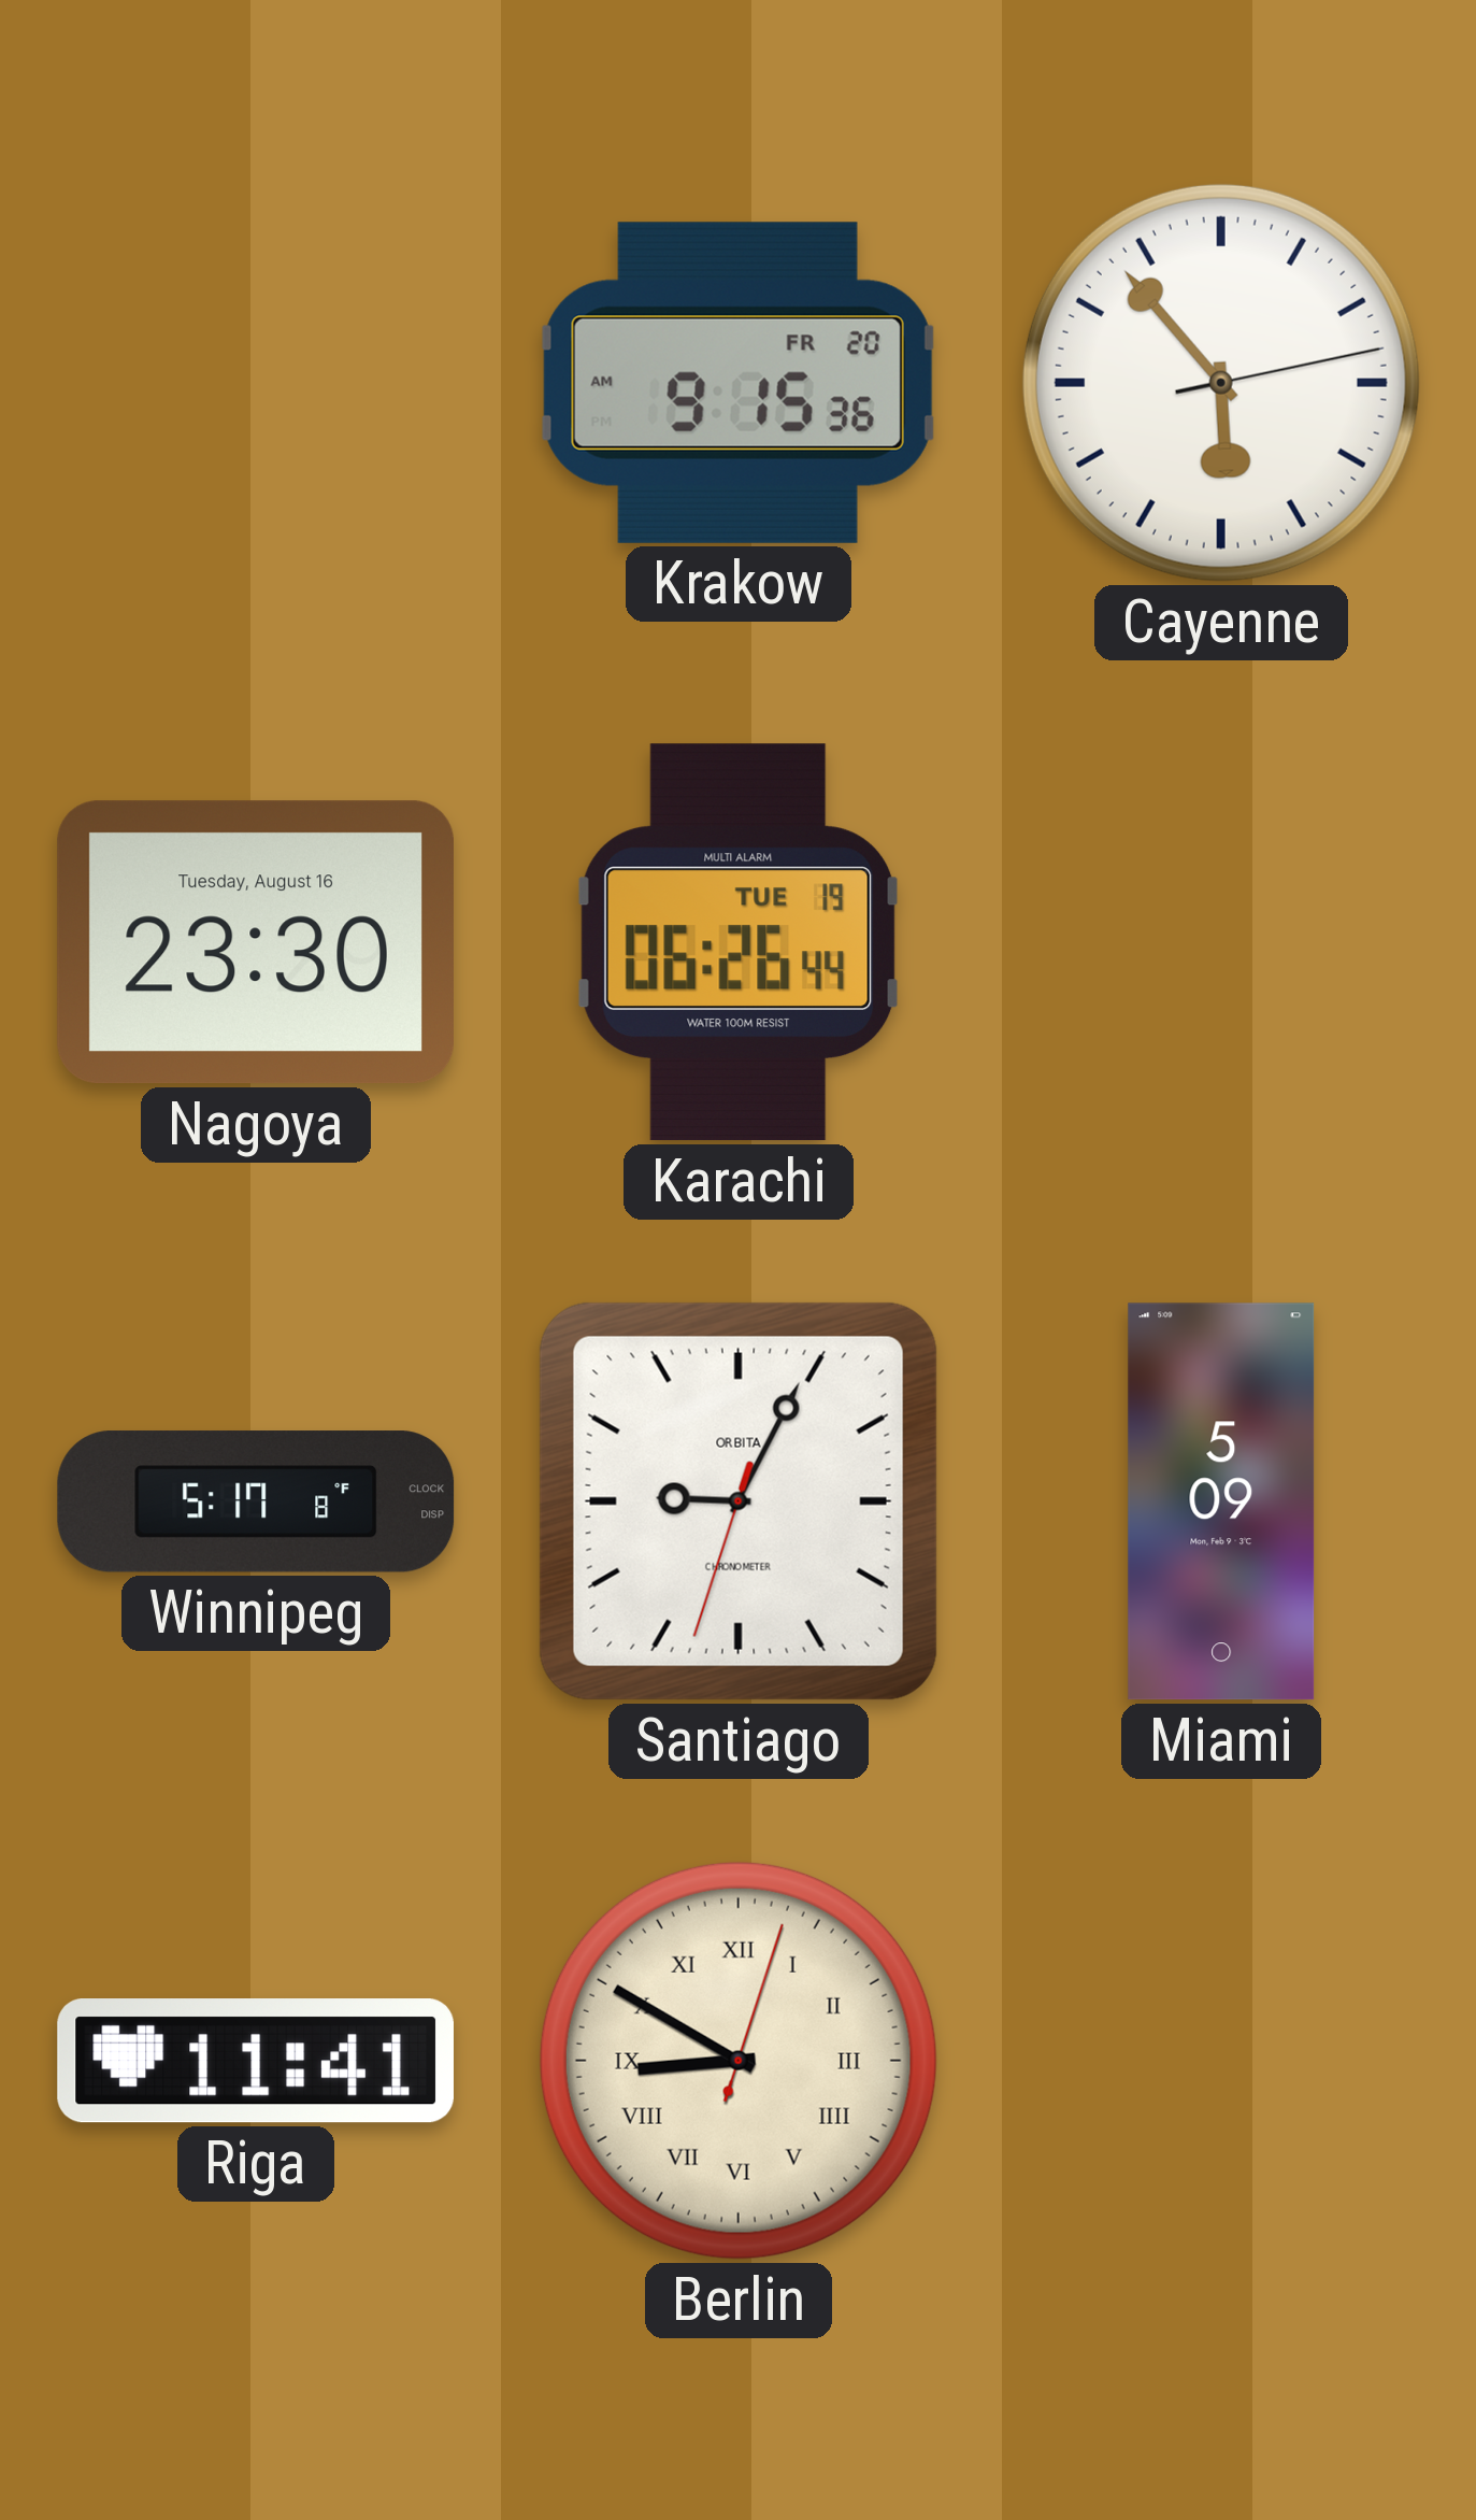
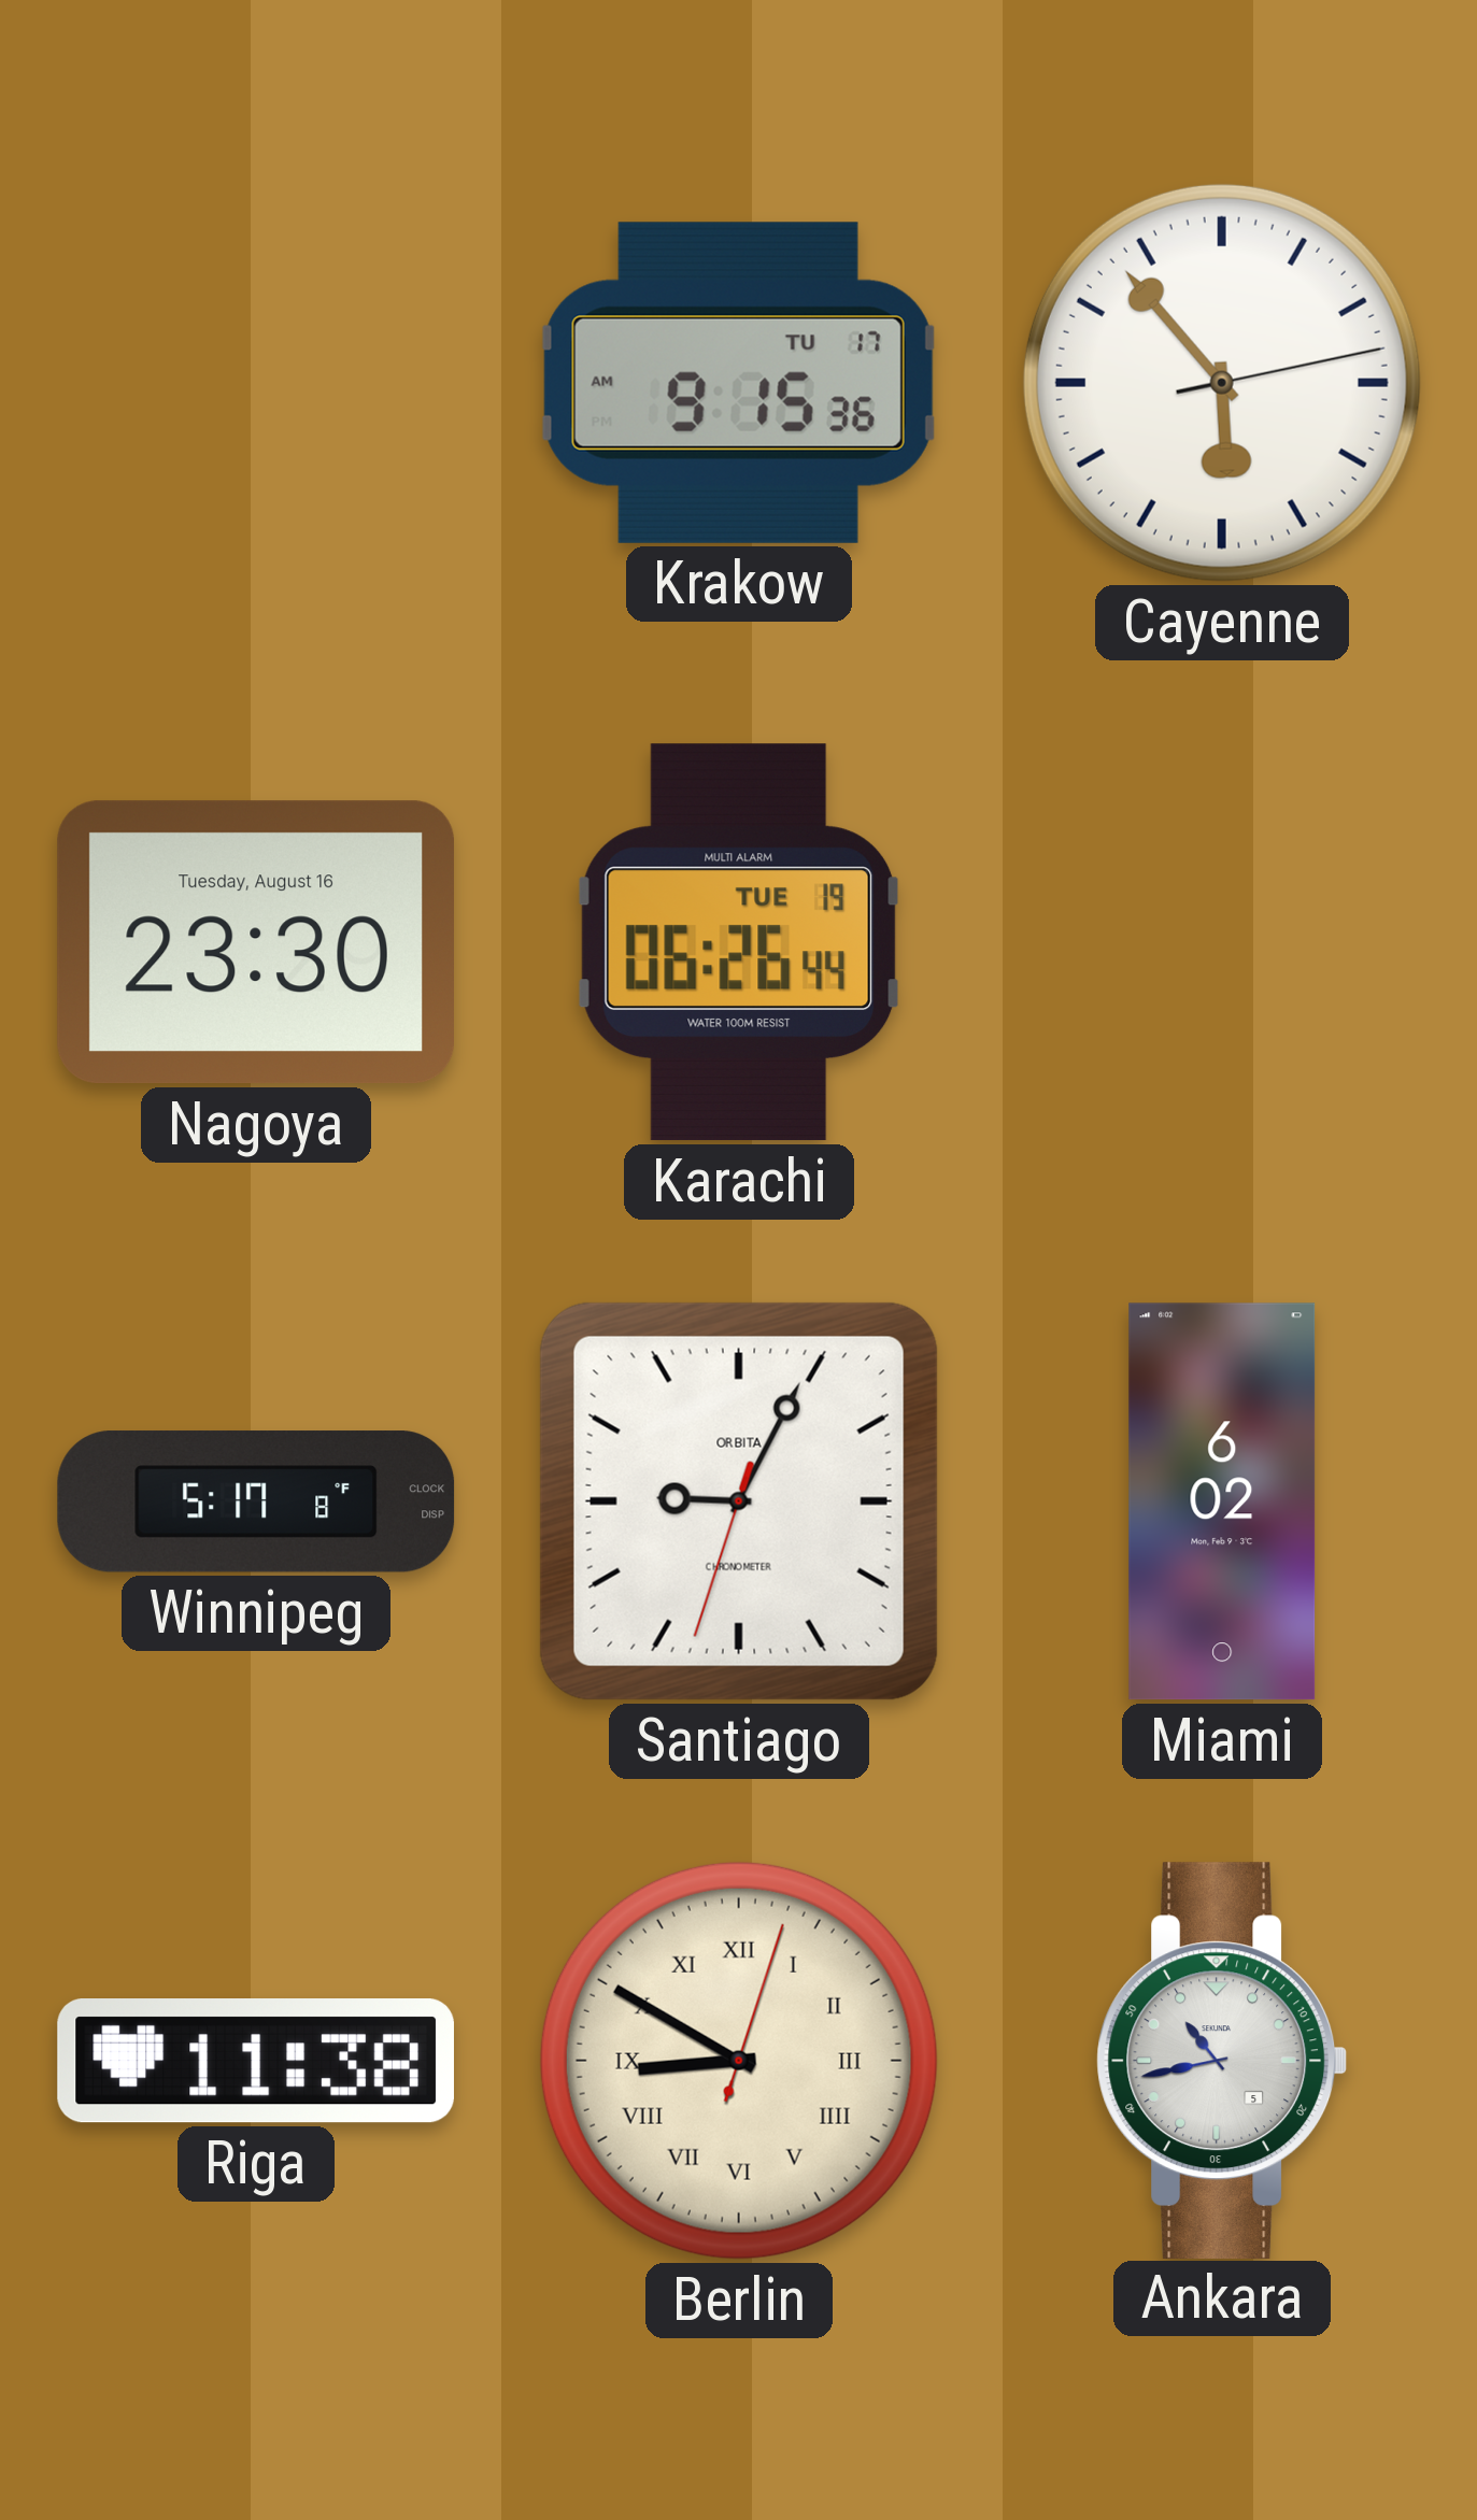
Krakow date: FR 20 -> TU 17 (739, 383)
Miami: 5:09 -> 6:02 (1222, 1501)
Riga: 11:41 -> 11:38 (256, 2061)
Ankara: none -> 10:43 (1221, 2060)
